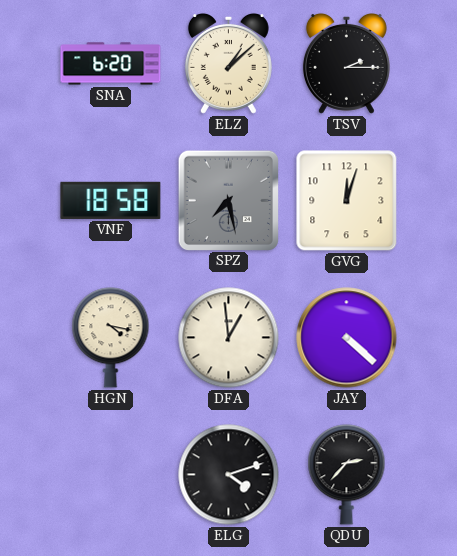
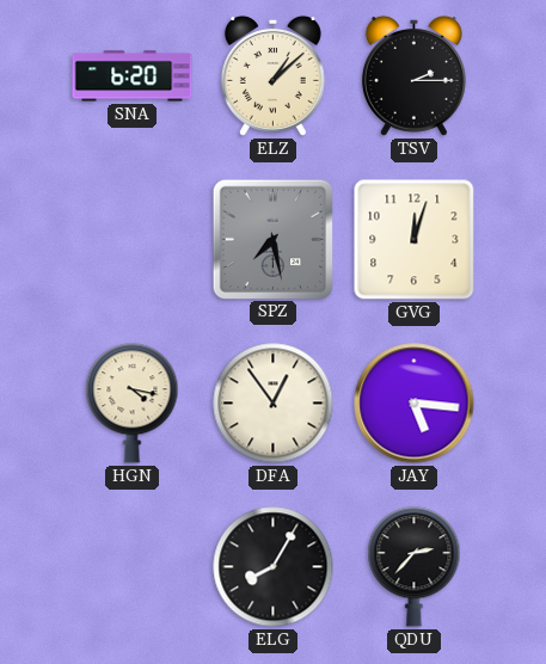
VNF: 18:58 -> none (111, 200)
DFA: 12:59 -> 12:54 (274, 404)
JAY: 4:22 -> 5:16 (415, 404)
ELG: 4:12 -> 8:05 (274, 567)
